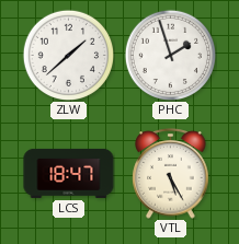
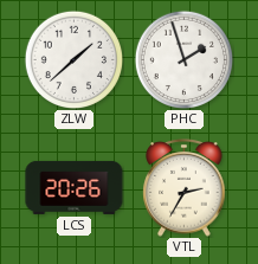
LCS: 18:47 -> 20:26 (75, 187)
VTL: 5:25 -> 2:35 (185, 188)
